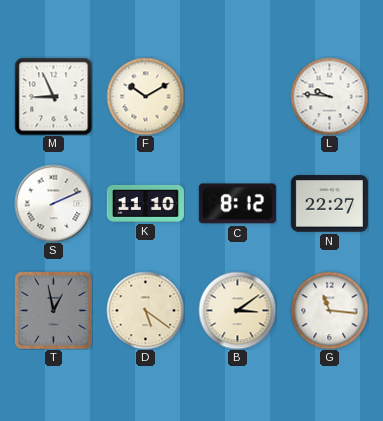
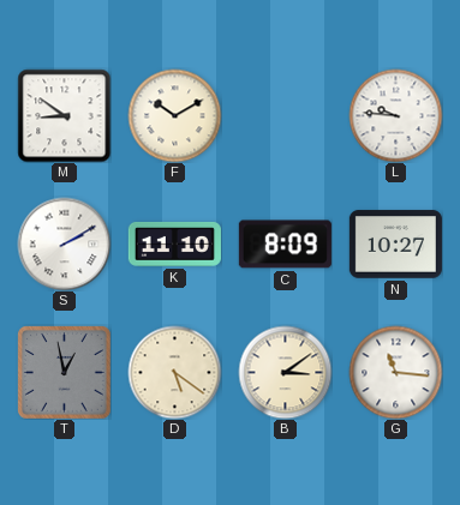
M: 8:56 -> 8:51 (64, 115)
S: 2:11 -> 2:10 (64, 244)
C: 8:12 -> 8:09 (285, 245)
N: 22:27 -> 10:27 (395, 245)
